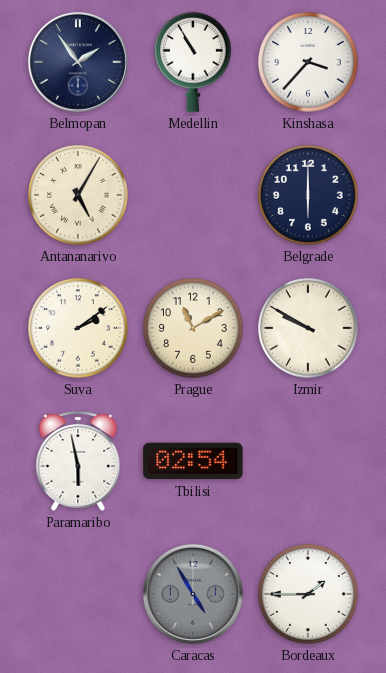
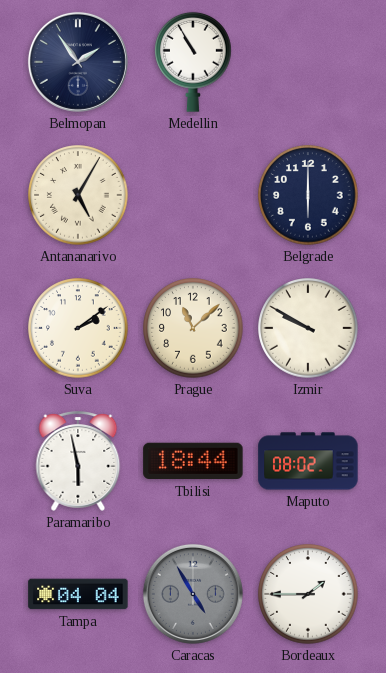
Kinshasa: 3:37 -> none (308, 62)
Prague: 11:10 -> 11:08 (193, 328)
Tbilisi: 02:54 -> 18:44 (193, 461)
Maputo: none -> 08:02 (308, 461)
Tampa: none -> 04:04 (78, 594)
